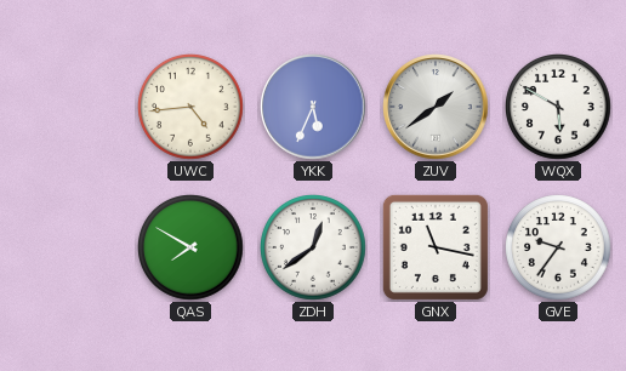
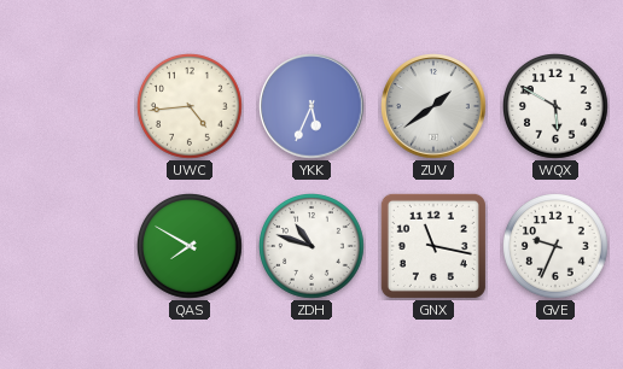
ZDH: 12:39 -> 10:48 (313, 247)
GVE: 9:36 -> 9:34 (557, 247)
